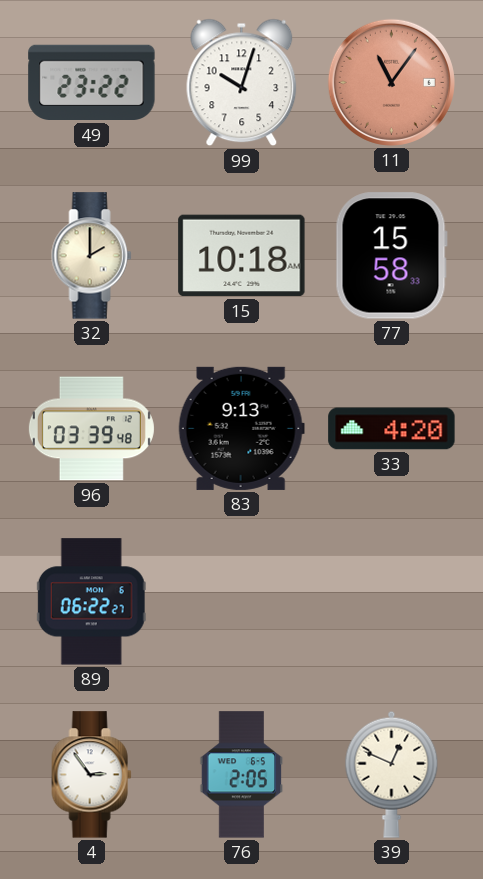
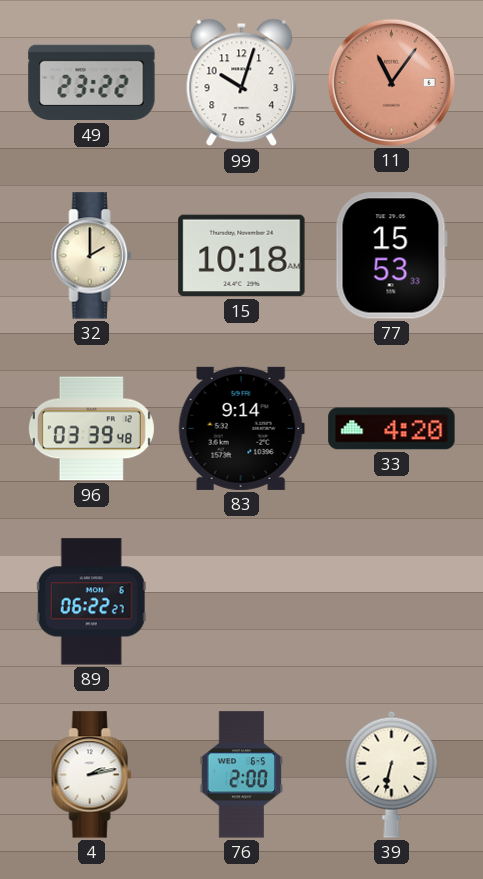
77: 15:58 -> 15:53 (391, 256)
83: 9:13 -> 9:14 (241, 428)
4: 2:54 -> 2:13 (92, 775)
76: 2:05 -> 2:00 (242, 775)
39: 12:49 -> 6:32 (392, 774)
